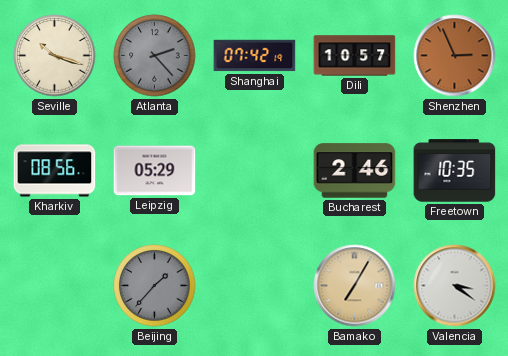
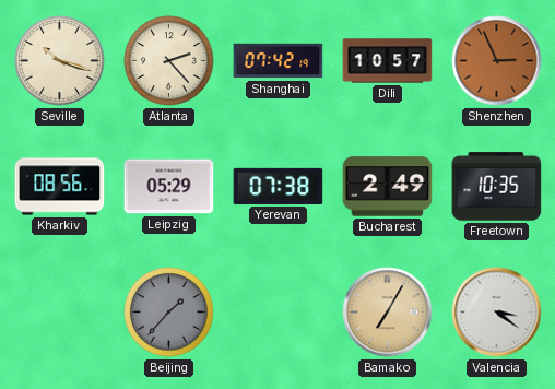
Atlanta dial: grey -> cream (169, 61)
Yerevan: none -> 07:38 (279, 186)
Bucharest: 2:46 -> 2:49 (388, 187)
